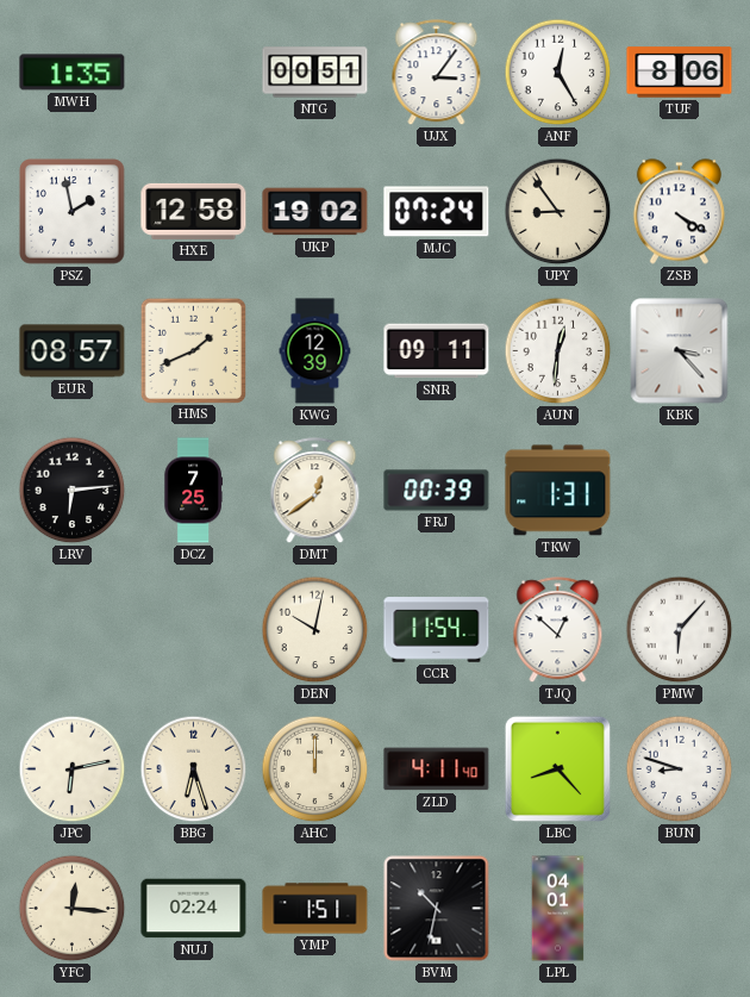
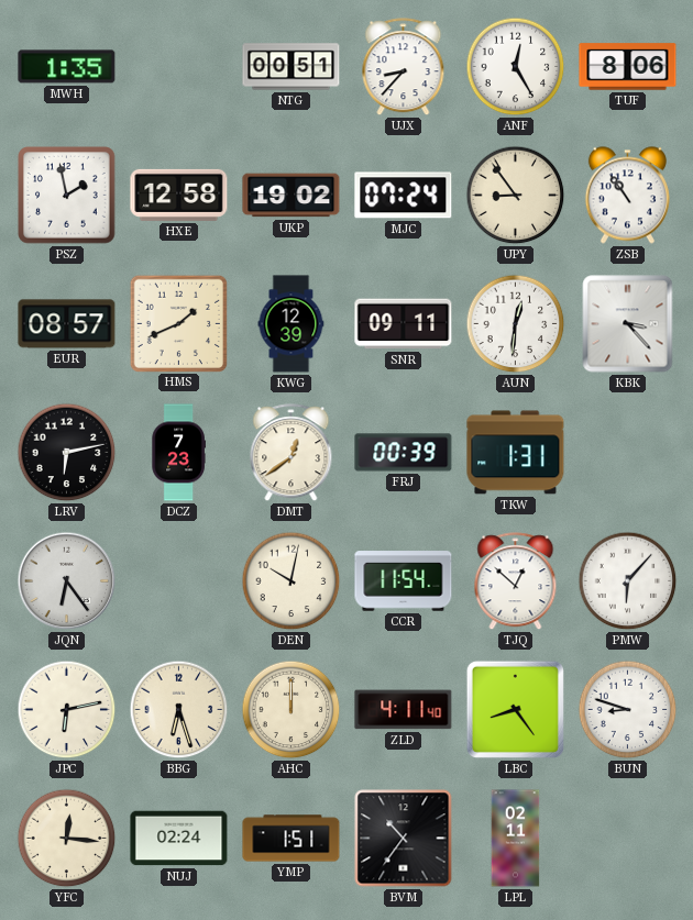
UJX: 3:06 -> 8:37 (404, 67)
ZSB: 4:20 -> 10:54 (627, 196)
LRV: 6:14 -> 6:13 (67, 453)
DCZ: 7:25 -> 7:23 (178, 453)
JQN: none -> 6:24 (67, 581)
LBC: 8:23 -> 8:24 (515, 709)
BVM: 10:32 -> 10:36 (404, 839)
LPL: 04:01 -> 02:11 (516, 839)
